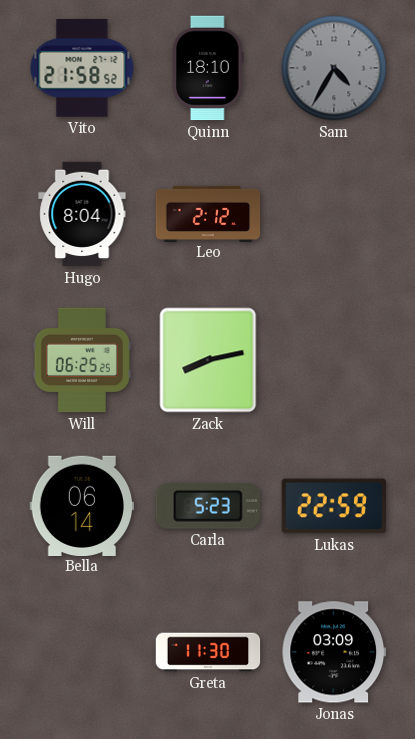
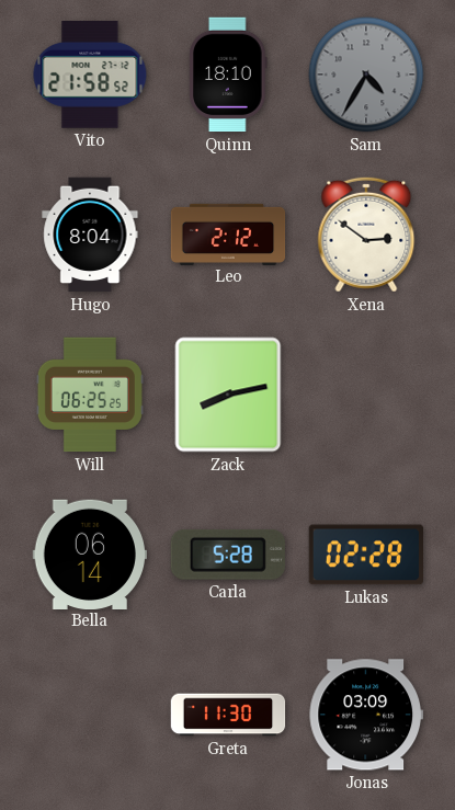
Xena: none -> 2:51 (366, 235)
Carla: 5:23 -> 5:28 (228, 555)
Lukas: 22:59 -> 02:28 (365, 555)
